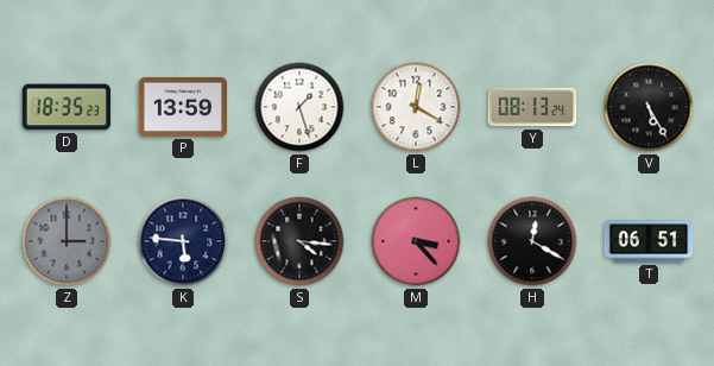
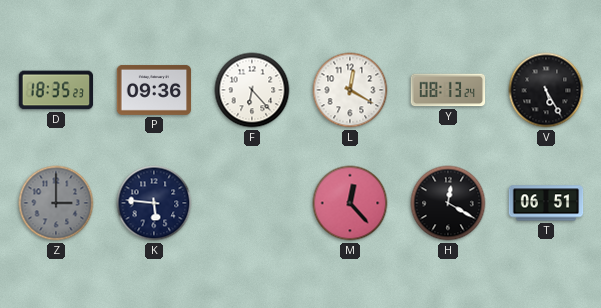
P: 13:59 -> 09:36 (154, 90)
F: 1:27 -> 6:23 (252, 90)
S: 4:16 -> none (299, 241)
M: 3:23 -> 12:23 (350, 203)
